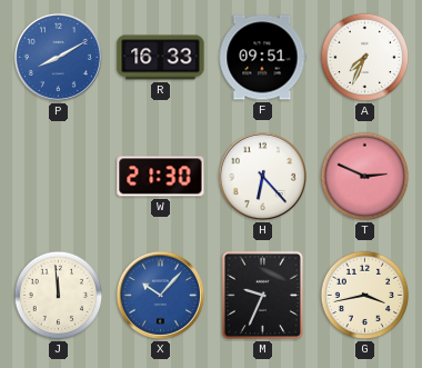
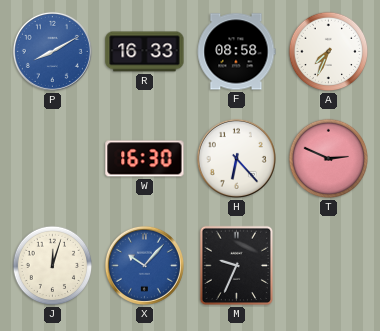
F: 09:51 -> 08:58 (236, 52)
W: 21:30 -> 16:30 (145, 159)
J: 11:59 -> 12:03 (53, 266)
G: 3:43 -> none (365, 296)
